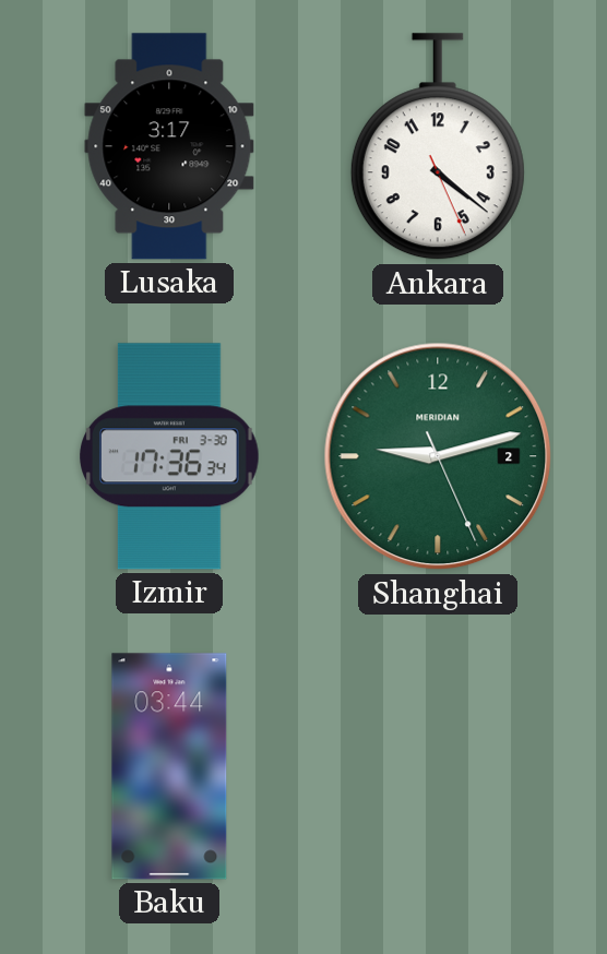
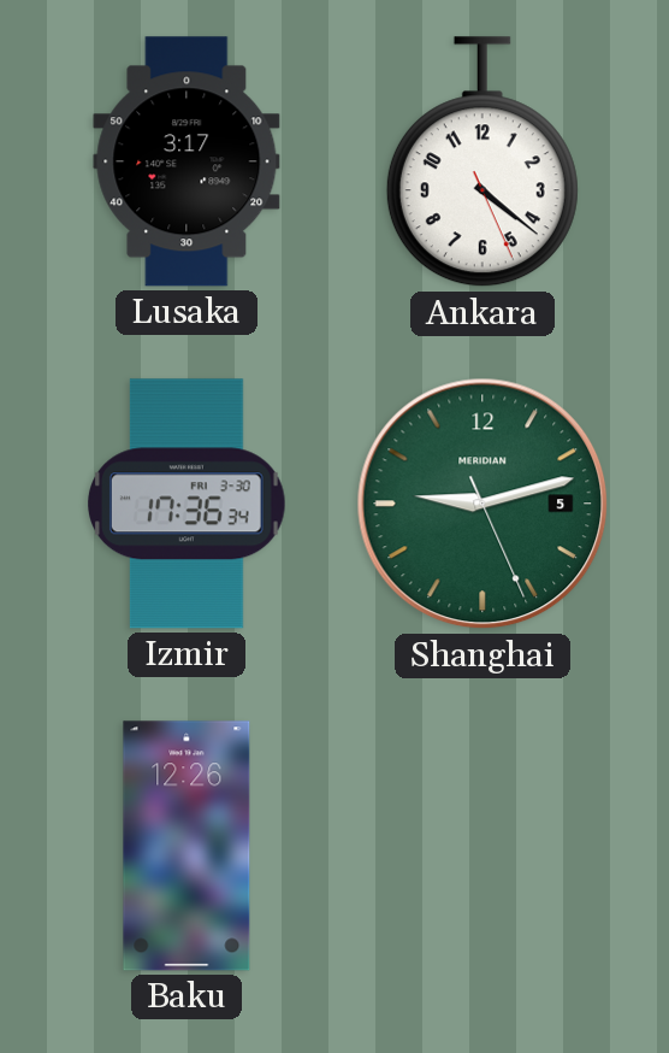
Shanghai date: 2 -> 5 (482, 504)
Baku: 03:44 -> 12:26 (187, 846)
